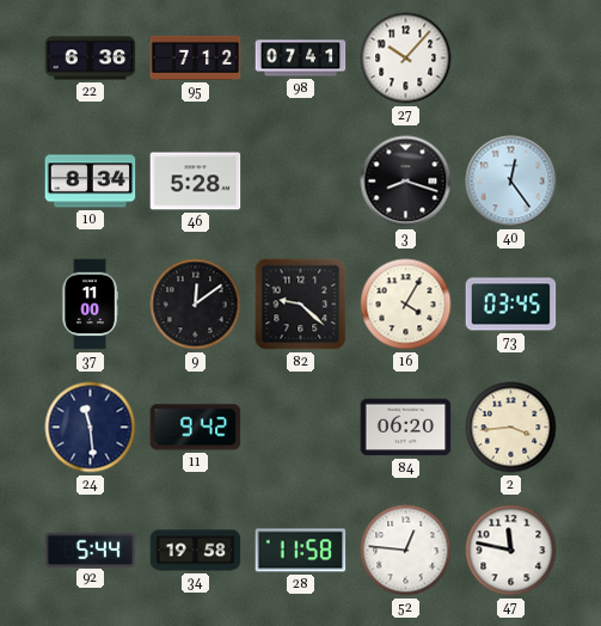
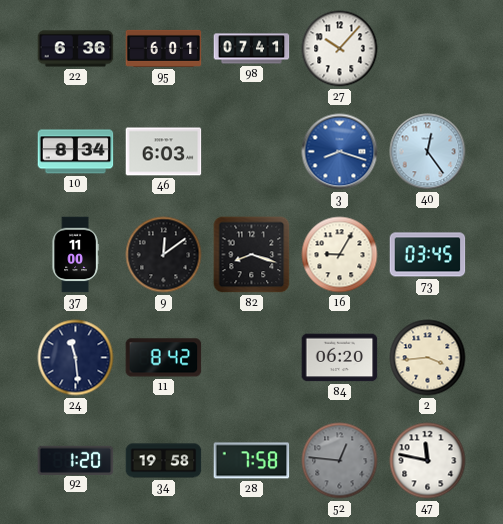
95: 7:12 -> 6:01 (164, 48)
46: 5:28 -> 6:03 (164, 152)
3 dial: black -> blue (340, 152)
82: 9:22 -> 8:18 (252, 255)
16: 4:05 -> 9:05 (340, 255)
11: 9:42 -> 8:42 (164, 358)
92: 5:44 -> 1:20 (76, 460)
28: 11:58 -> 7:58 (252, 461)
52 dial: white -> grey (340, 461)
